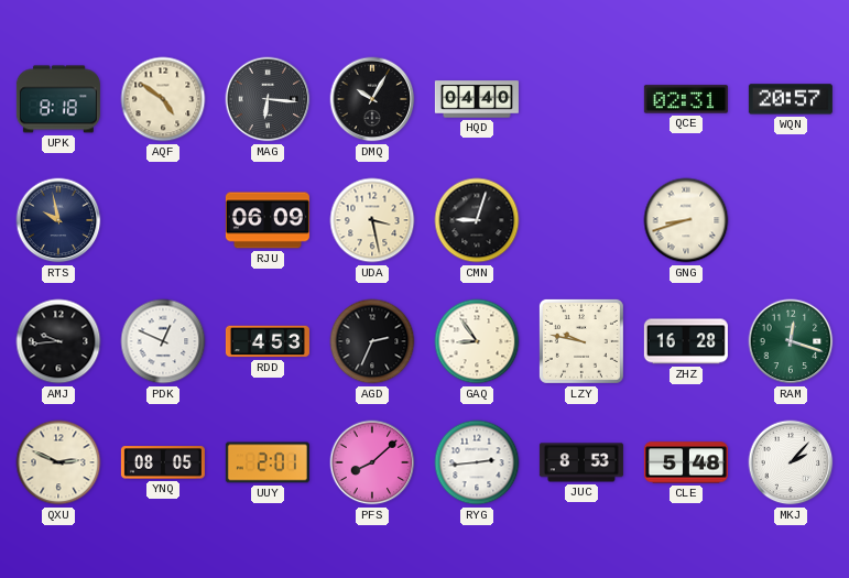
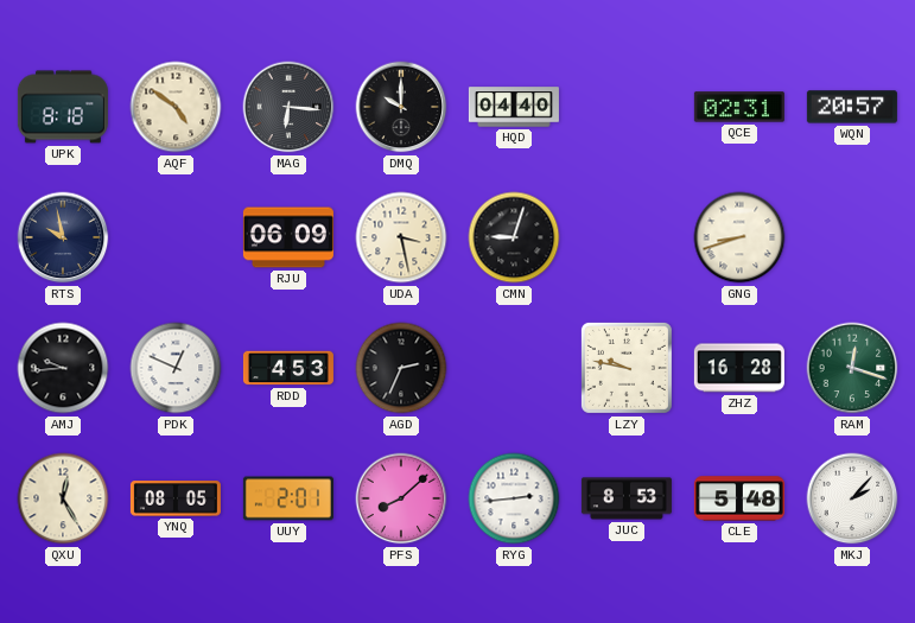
DMQ: 10:05 -> 10:00 (401, 107)
GAQ: 8:54 -> none (477, 341)
QXU: 2:49 -> 12:25 (63, 498)
